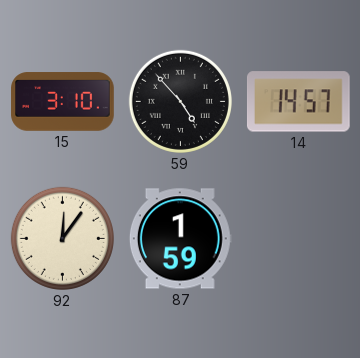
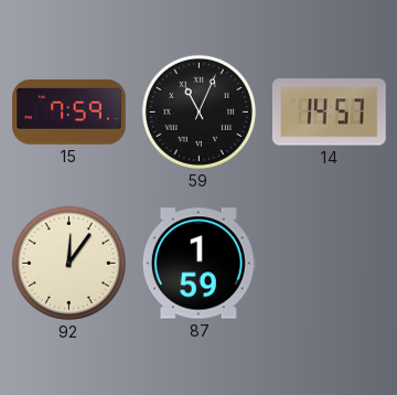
15: 3:10 -> 7:59 (69, 113)
59: 4:53 -> 11:04 (198, 111)
